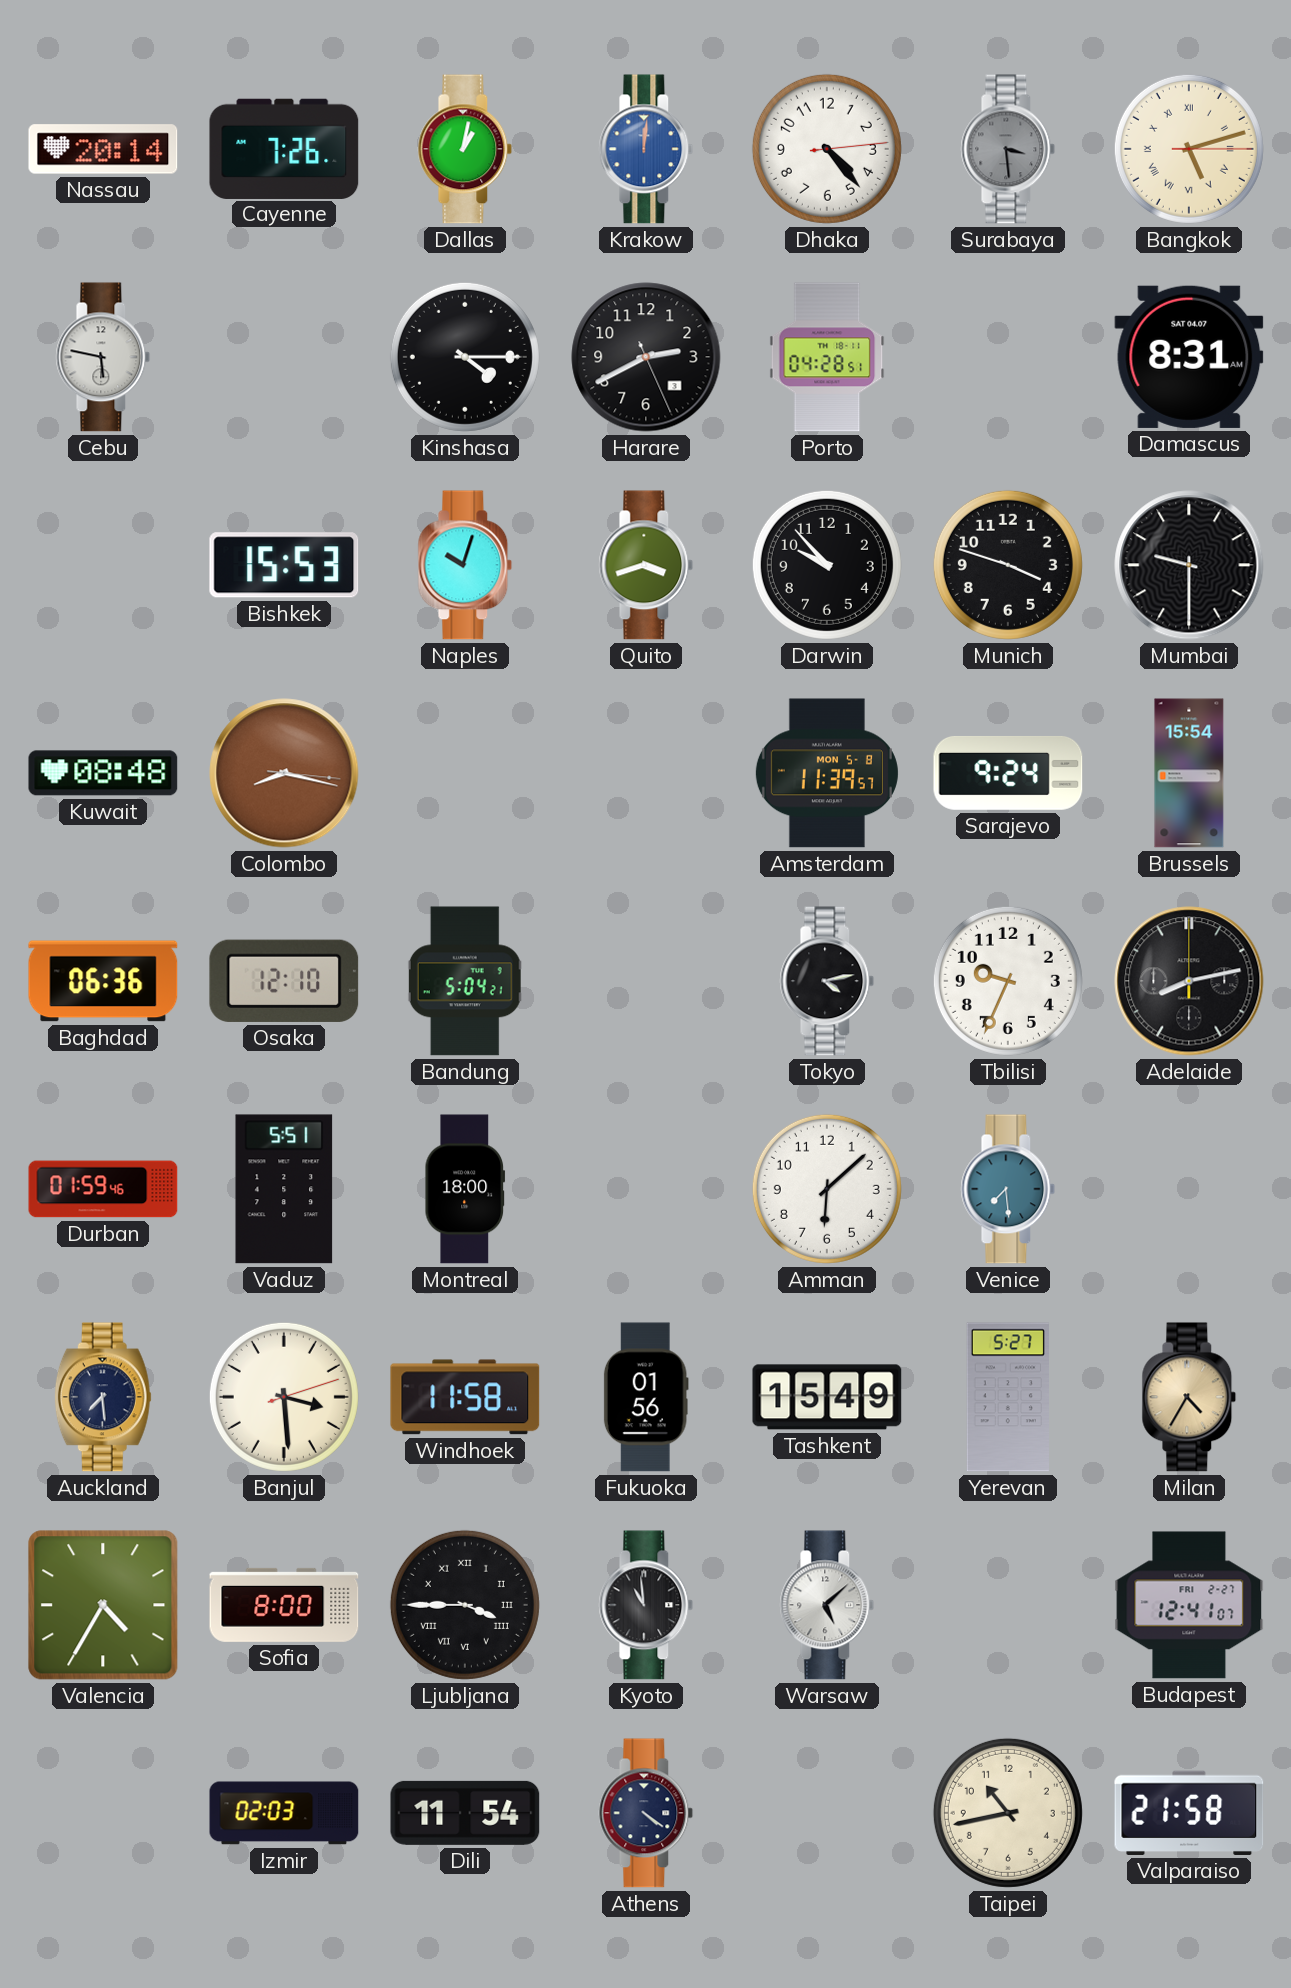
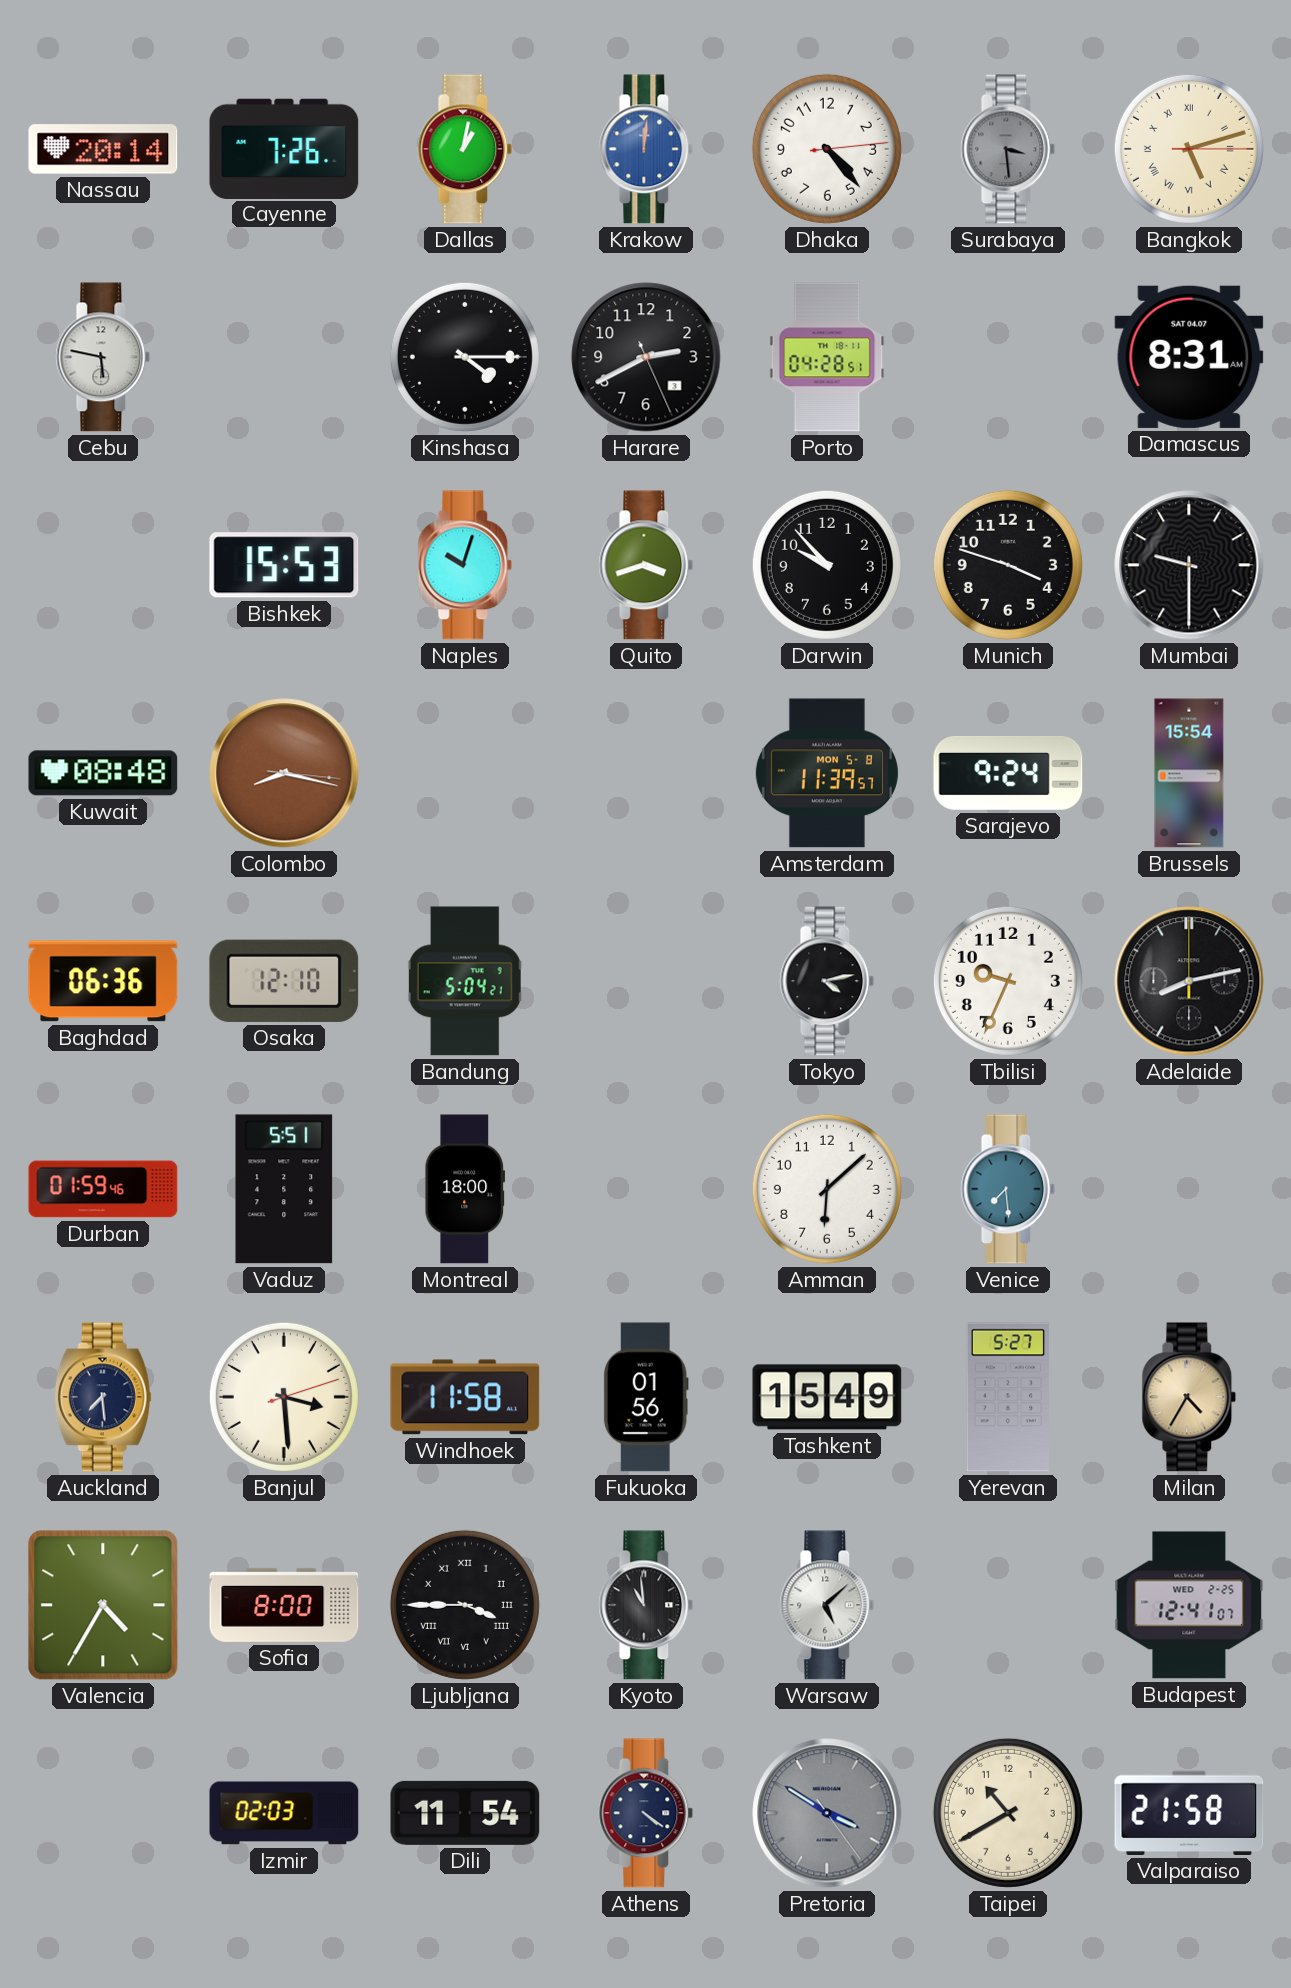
Budapest date: FRI 2-27 -> WED 2-25 (1189, 1605)
Pretoria: none -> 3:50 (827, 1813)
Taipei: 10:43 -> 10:40 (1008, 1813)
